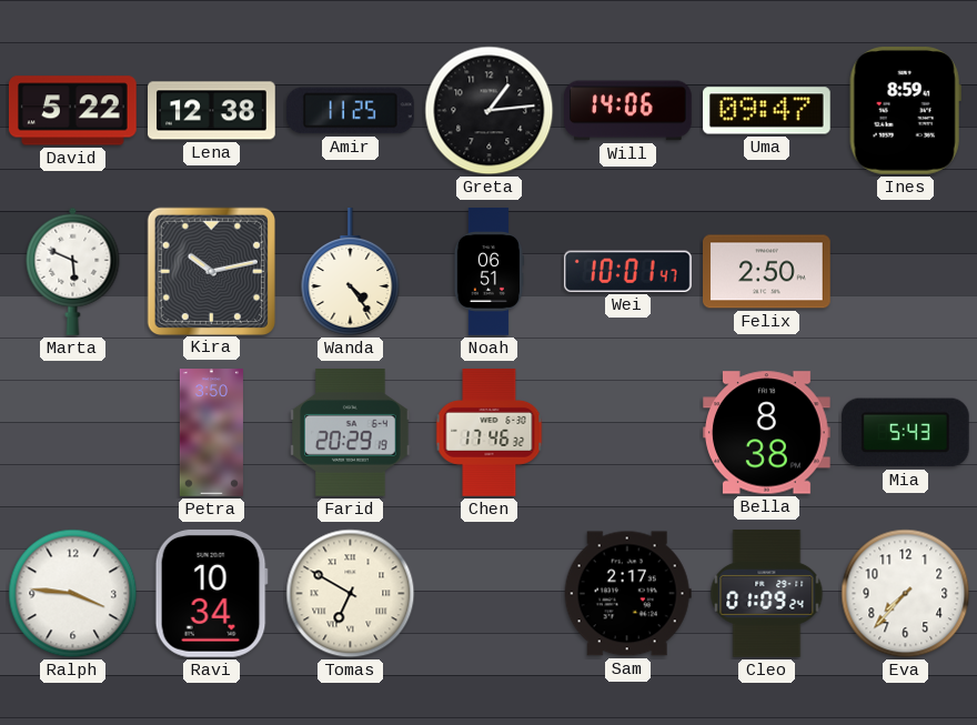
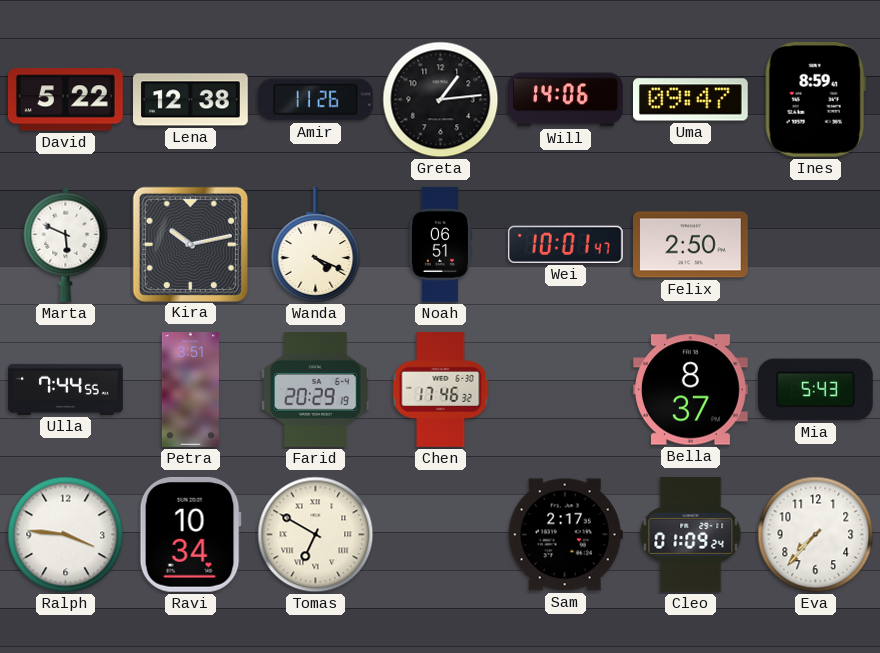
Amir: 11:25 -> 11:26 (316, 100)
Wanda: 4:24 -> 4:19 (316, 245)
Ulla: none -> 7:44 (66, 389)
Petra: 3:50 -> 3:51 (190, 390)
Bella: 8:38 -> 8:37 (691, 390)
